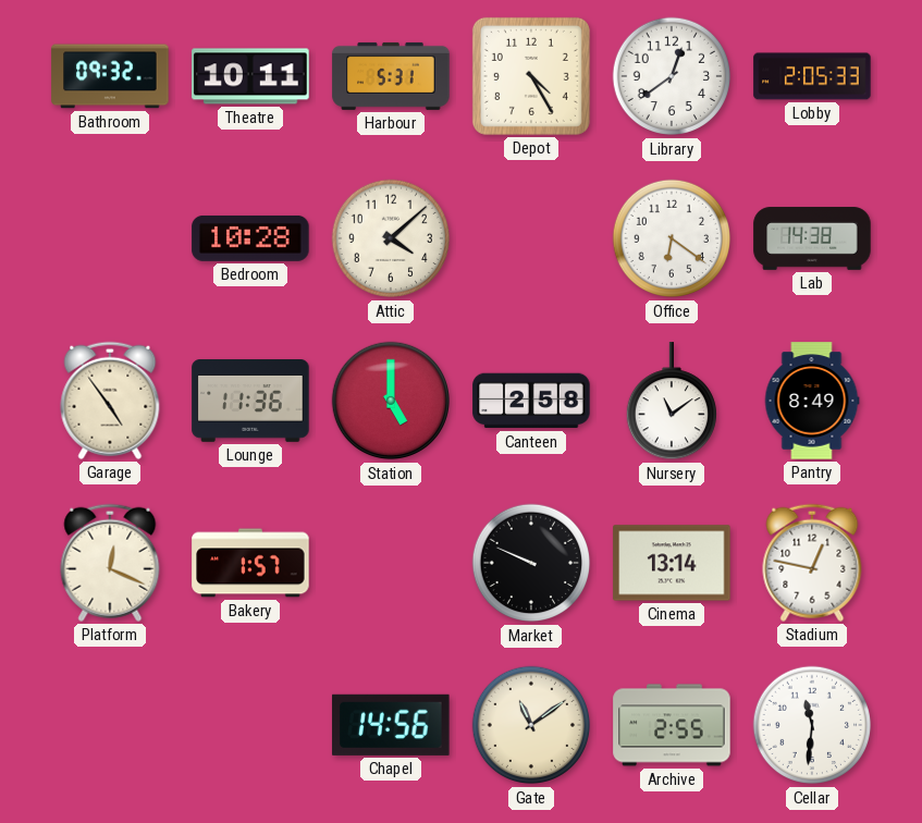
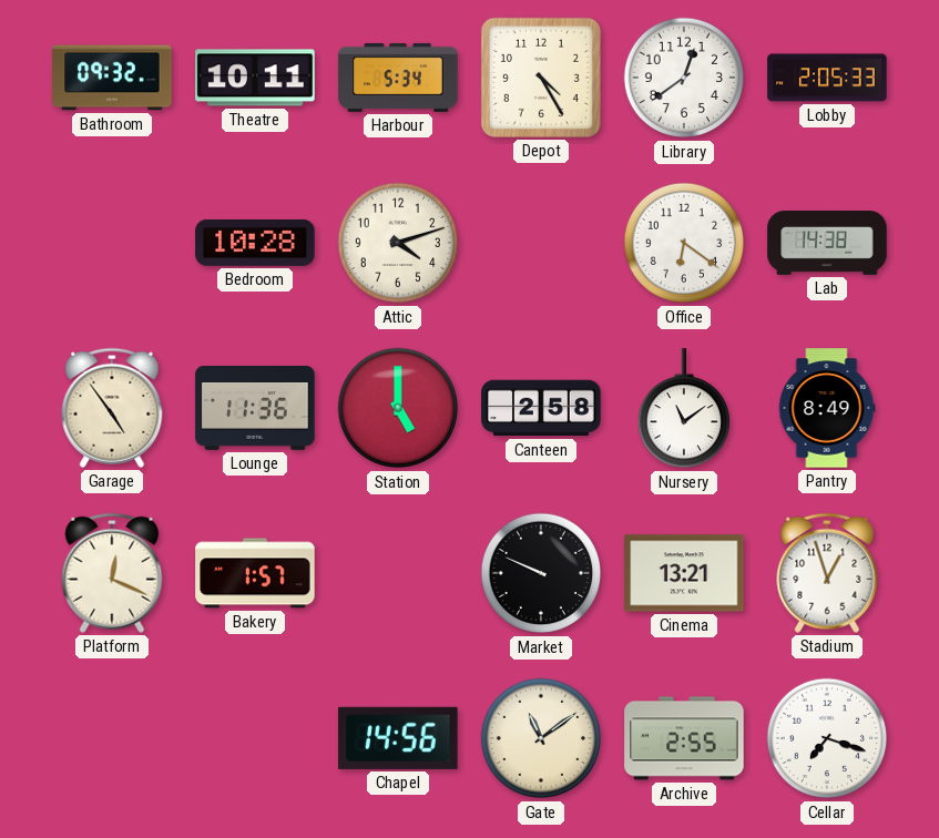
Harbour: 5:31 -> 5:34 (398, 78)
Attic: 4:08 -> 4:12 (398, 243)
Cinema: 13:14 -> 13:21 (684, 573)
Stadium: 12:47 -> 12:57 (827, 573)
Cellar: 11:31 -> 7:18 (827, 738)
